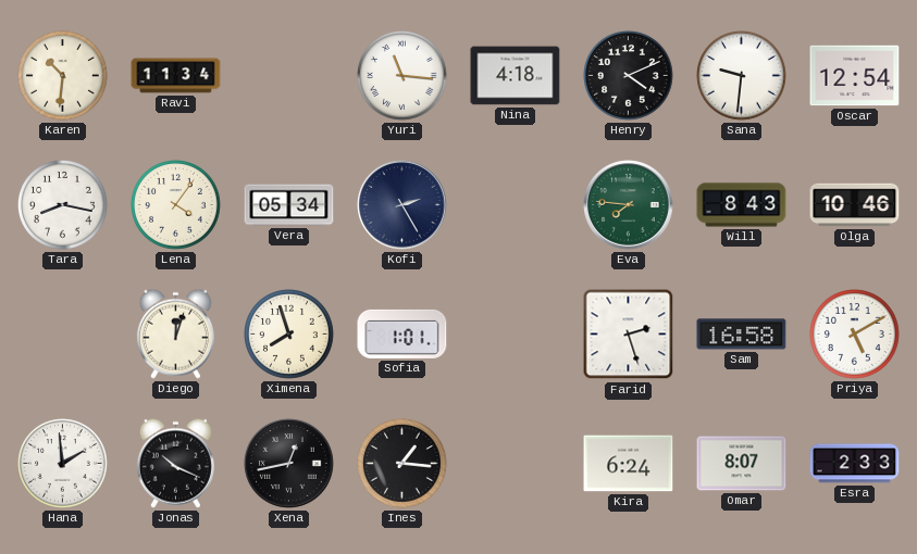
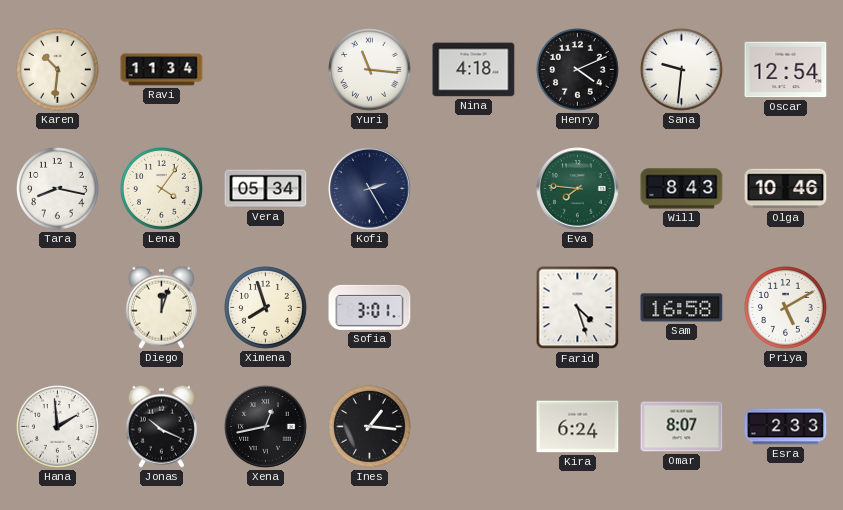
Sofia: 1:01 -> 3:01 (370, 307)
Farid: 2:27 -> 4:27 (578, 308)
